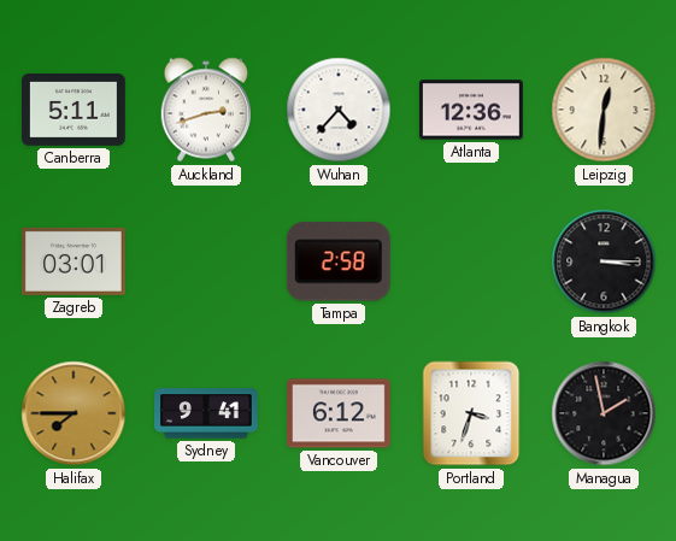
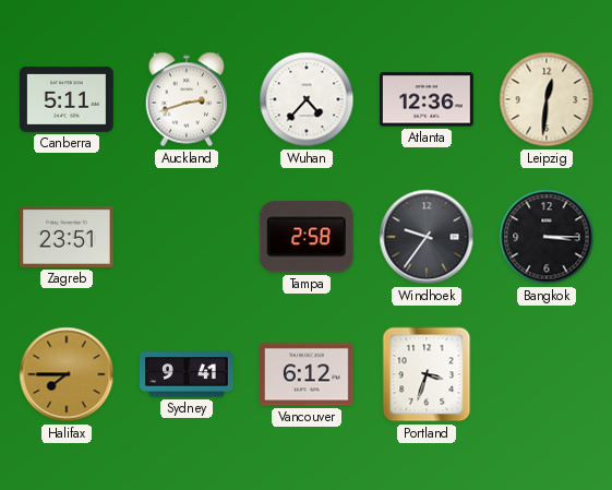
Zagreb: 03:01 -> 23:51 (67, 237)
Windhoek: none -> 9:36 (427, 237)
Managua: 1:58 -> none (604, 413)
